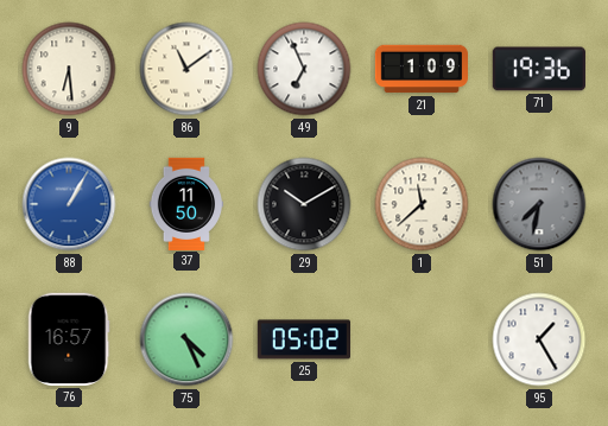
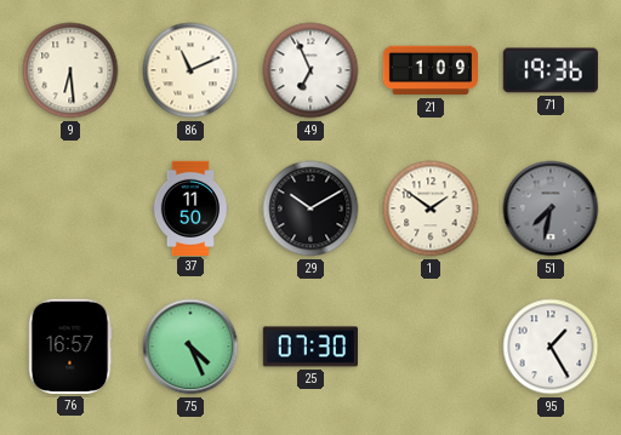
86: 11:09 -> 11:11 (190, 70)
88: 1:05 -> none (69, 204)
1: 11:38 -> 1:51 (431, 208)
25: 05:02 -> 07:30 (309, 347)
